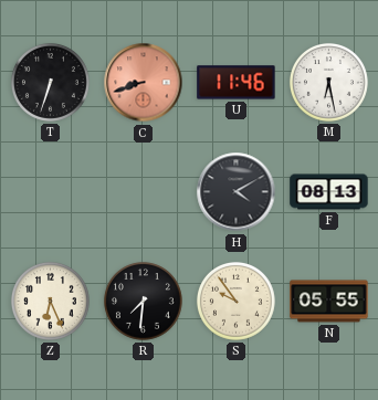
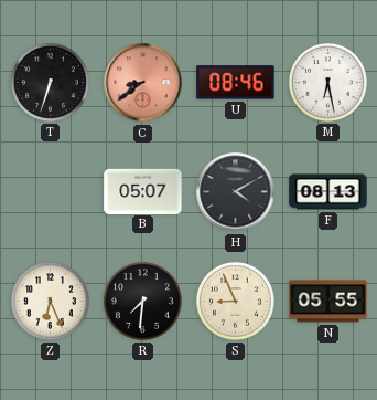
C: 8:42 -> 8:39 (143, 83)
U: 11:46 -> 08:46 (236, 83)
B: none -> 05:07 (143, 191)
S: 9:54 -> 8:56 (235, 301)
